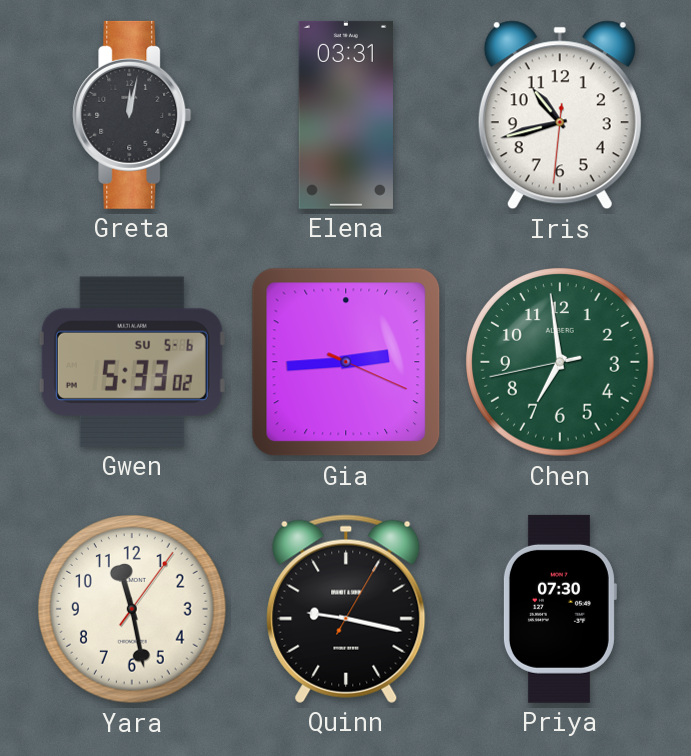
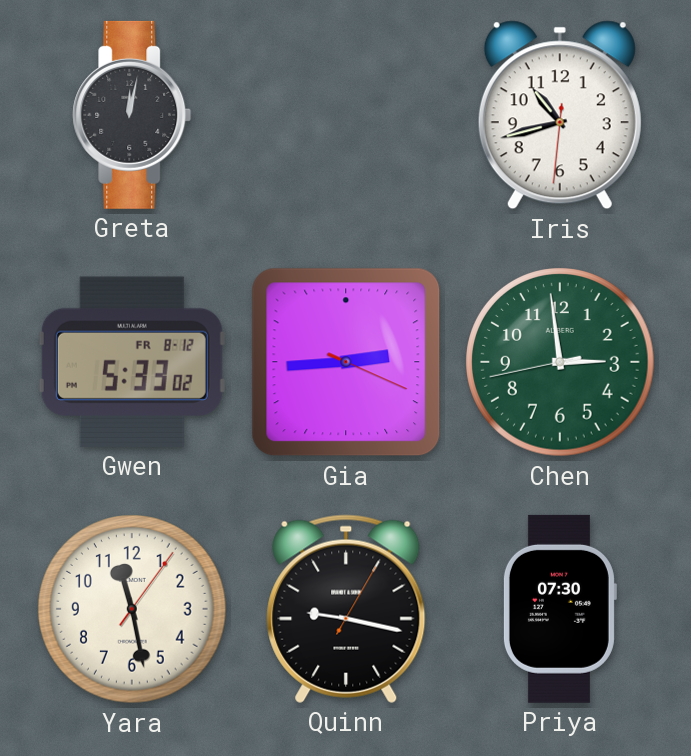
Elena: 03:31 -> none (346, 115)
Gwen date: SU 5-6 -> FR 8-12 (132, 362)
Chen: 6:58 -> 2:58 (560, 362)
